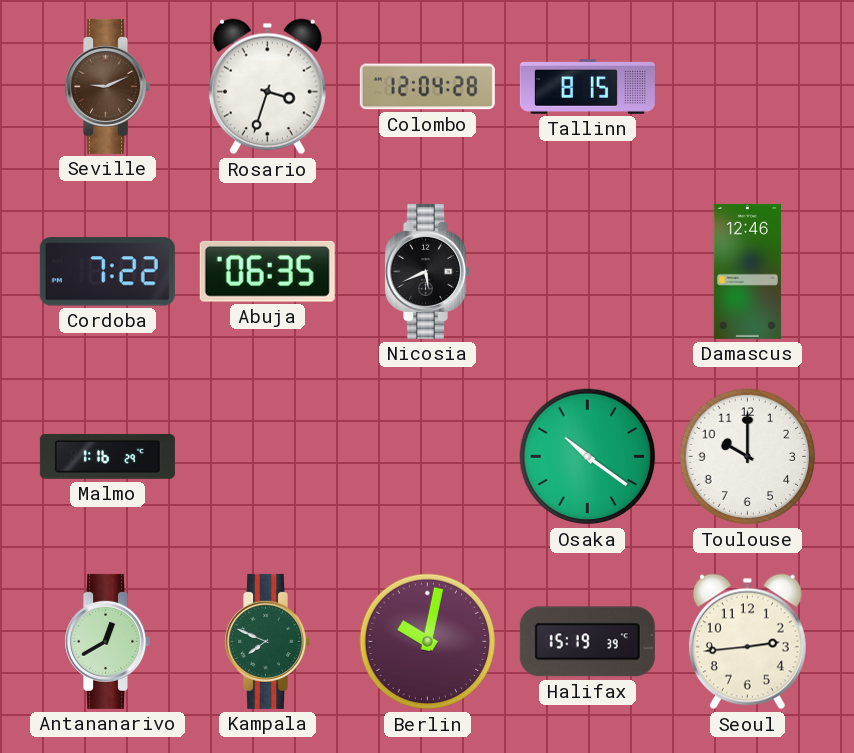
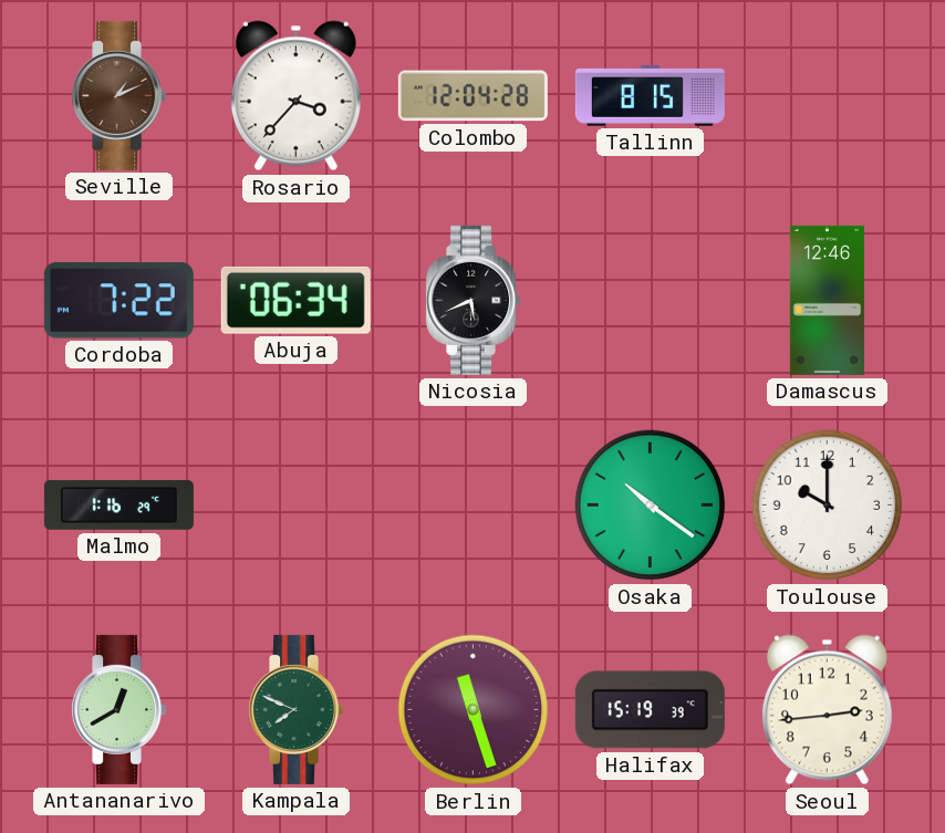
Seville: 9:11 -> 1:11 (120, 95)
Rosario: 3:33 -> 3:37 (295, 96)
Abuja: 06:35 -> 06:34 (295, 300)
Berlin: 10:02 -> 11:27 (474, 710)
